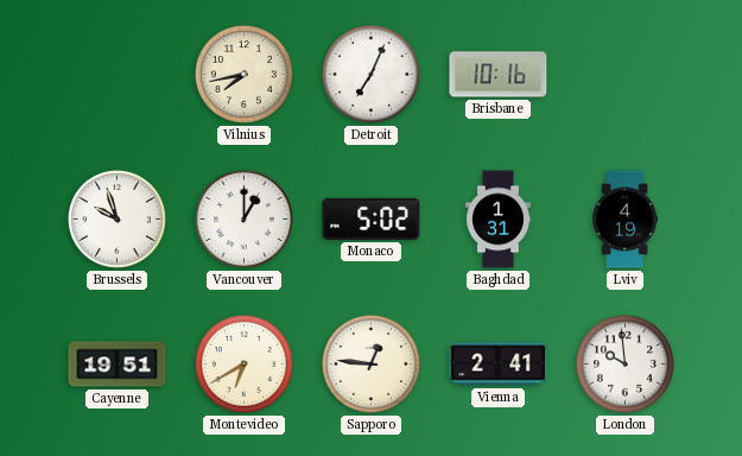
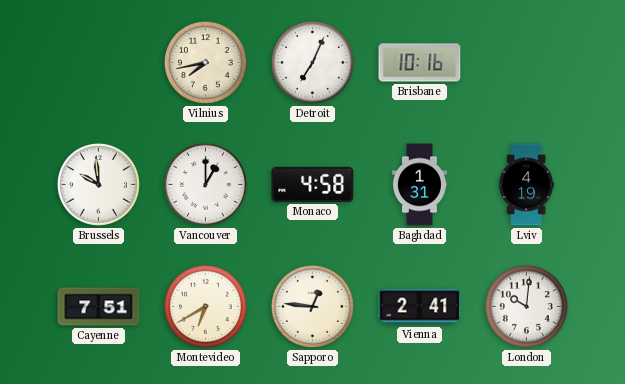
Brussels: 9:57 -> 9:59 (98, 184)
Monaco: 5:02 -> 4:58 (313, 184)
Cayenne: 19:51 -> 7:51 (99, 307)
London: 9:59 -> 10:01 (526, 306)
